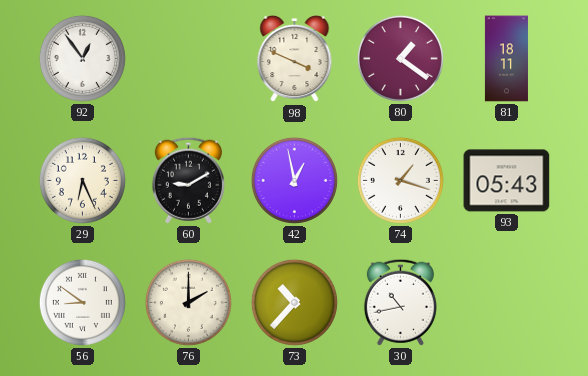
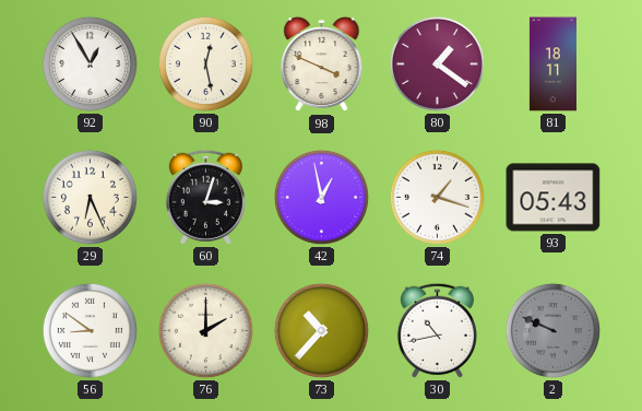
92: 12:54 -> 12:55 (90, 63)
90: none -> 12:28 (205, 63)
60: 9:10 -> 3:03 (205, 197)
2: none -> 9:49 (552, 330)
